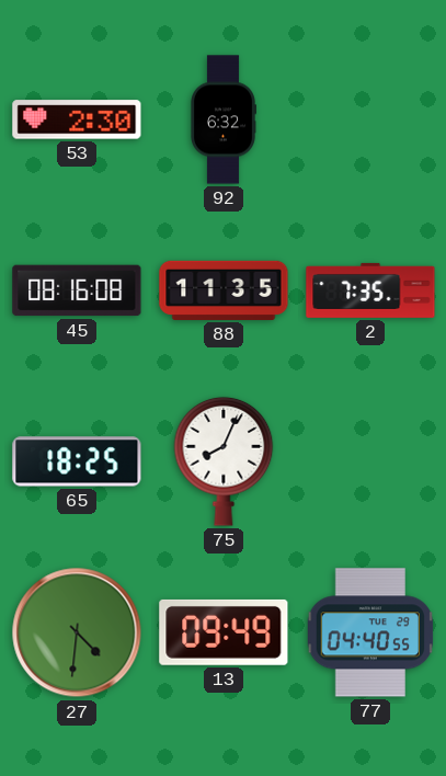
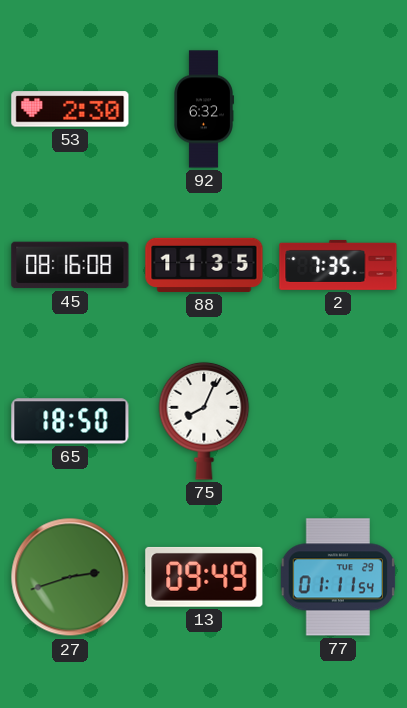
65: 18:25 -> 18:50 (70, 421)
27: 4:31 -> 2:42 (70, 577)
77: 04:40 -> 01:11 (337, 577)
